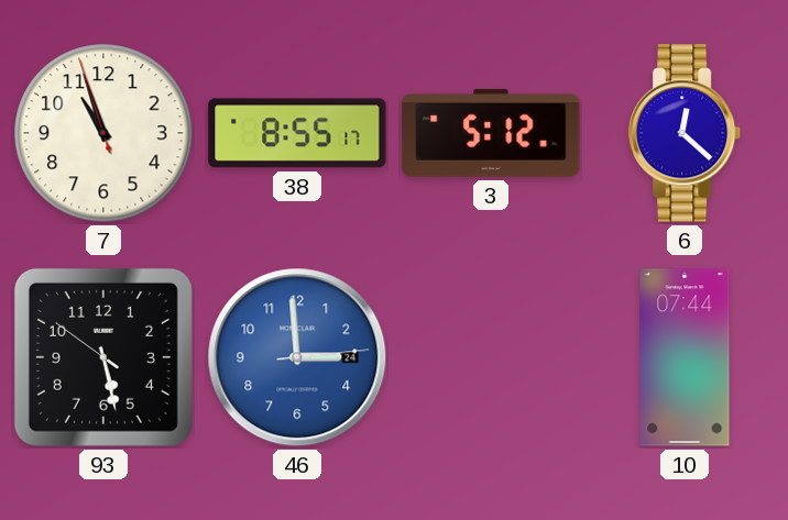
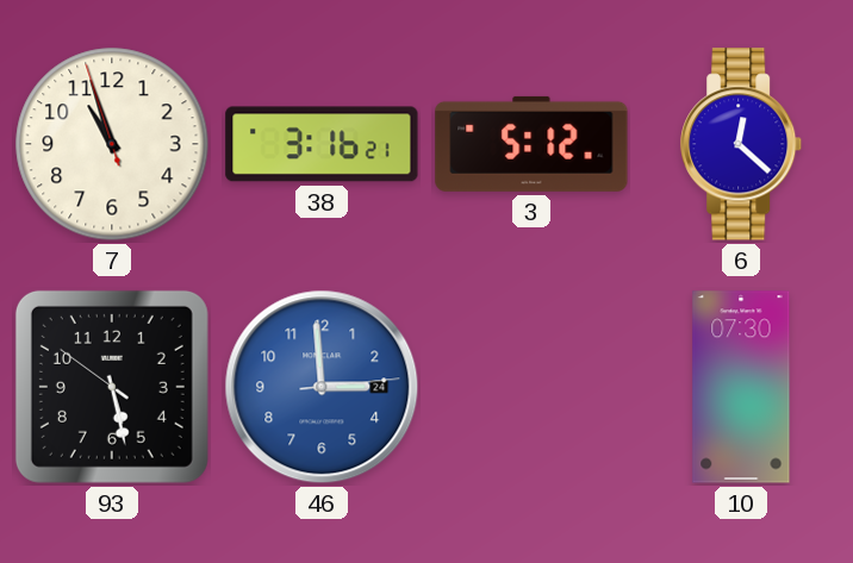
38: 8:55 -> 3:16 (322, 144)
10: 07:44 -> 07:30 (741, 387)
